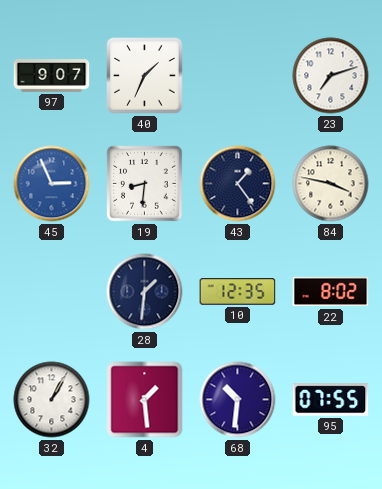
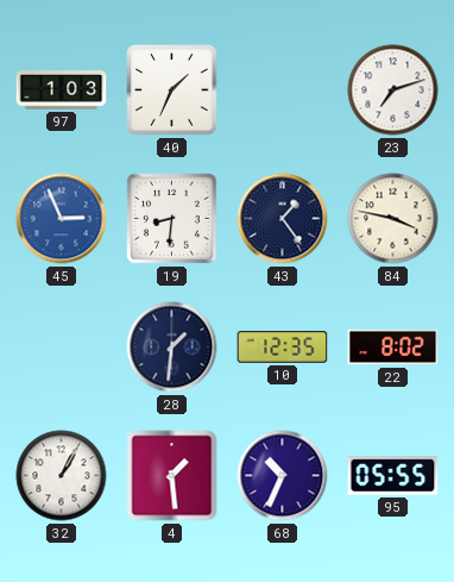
97: 9:07 -> 1:03 (62, 90)
68: 10:31 -> 10:34 (283, 476)
95: 07:55 -> 05:55 (393, 476)
